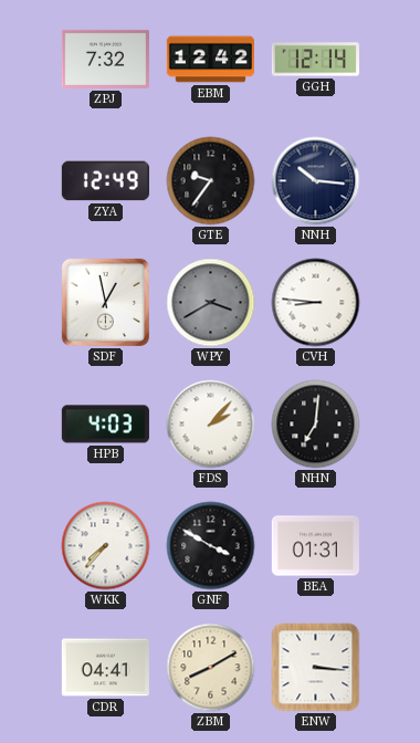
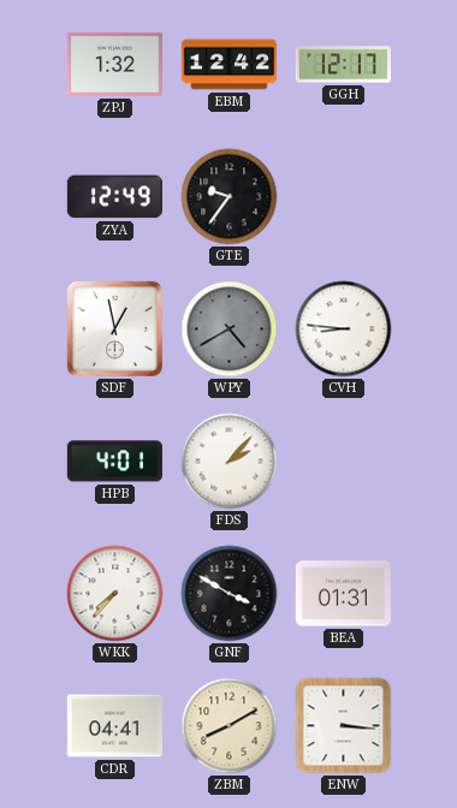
ZPJ: 7:32 -> 1:32 (114, 64)
GGH: 12:14 -> 12:17 (343, 65)
NNH: 10:16 -> none (316, 181)
WPY: 3:40 -> 4:40 (230, 329)
HPB: 4:03 -> 4:01 (114, 462)
NHN: 7:01 -> none (316, 425)
